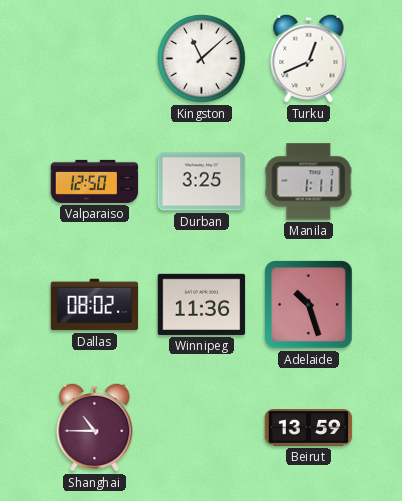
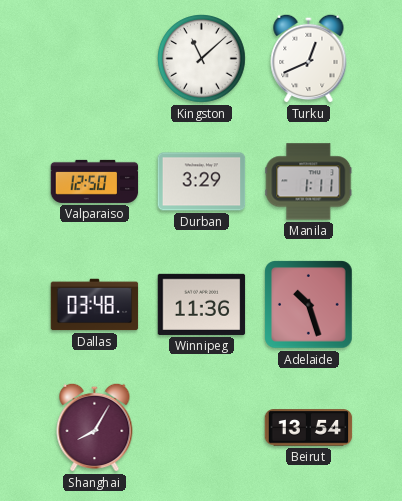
Durban: 3:25 -> 3:29 (202, 182)
Dallas: 08:02 -> 03:48 (95, 305)
Shanghai: 10:45 -> 8:05 (95, 427)
Beirut: 13:59 -> 13:54 (309, 428)
